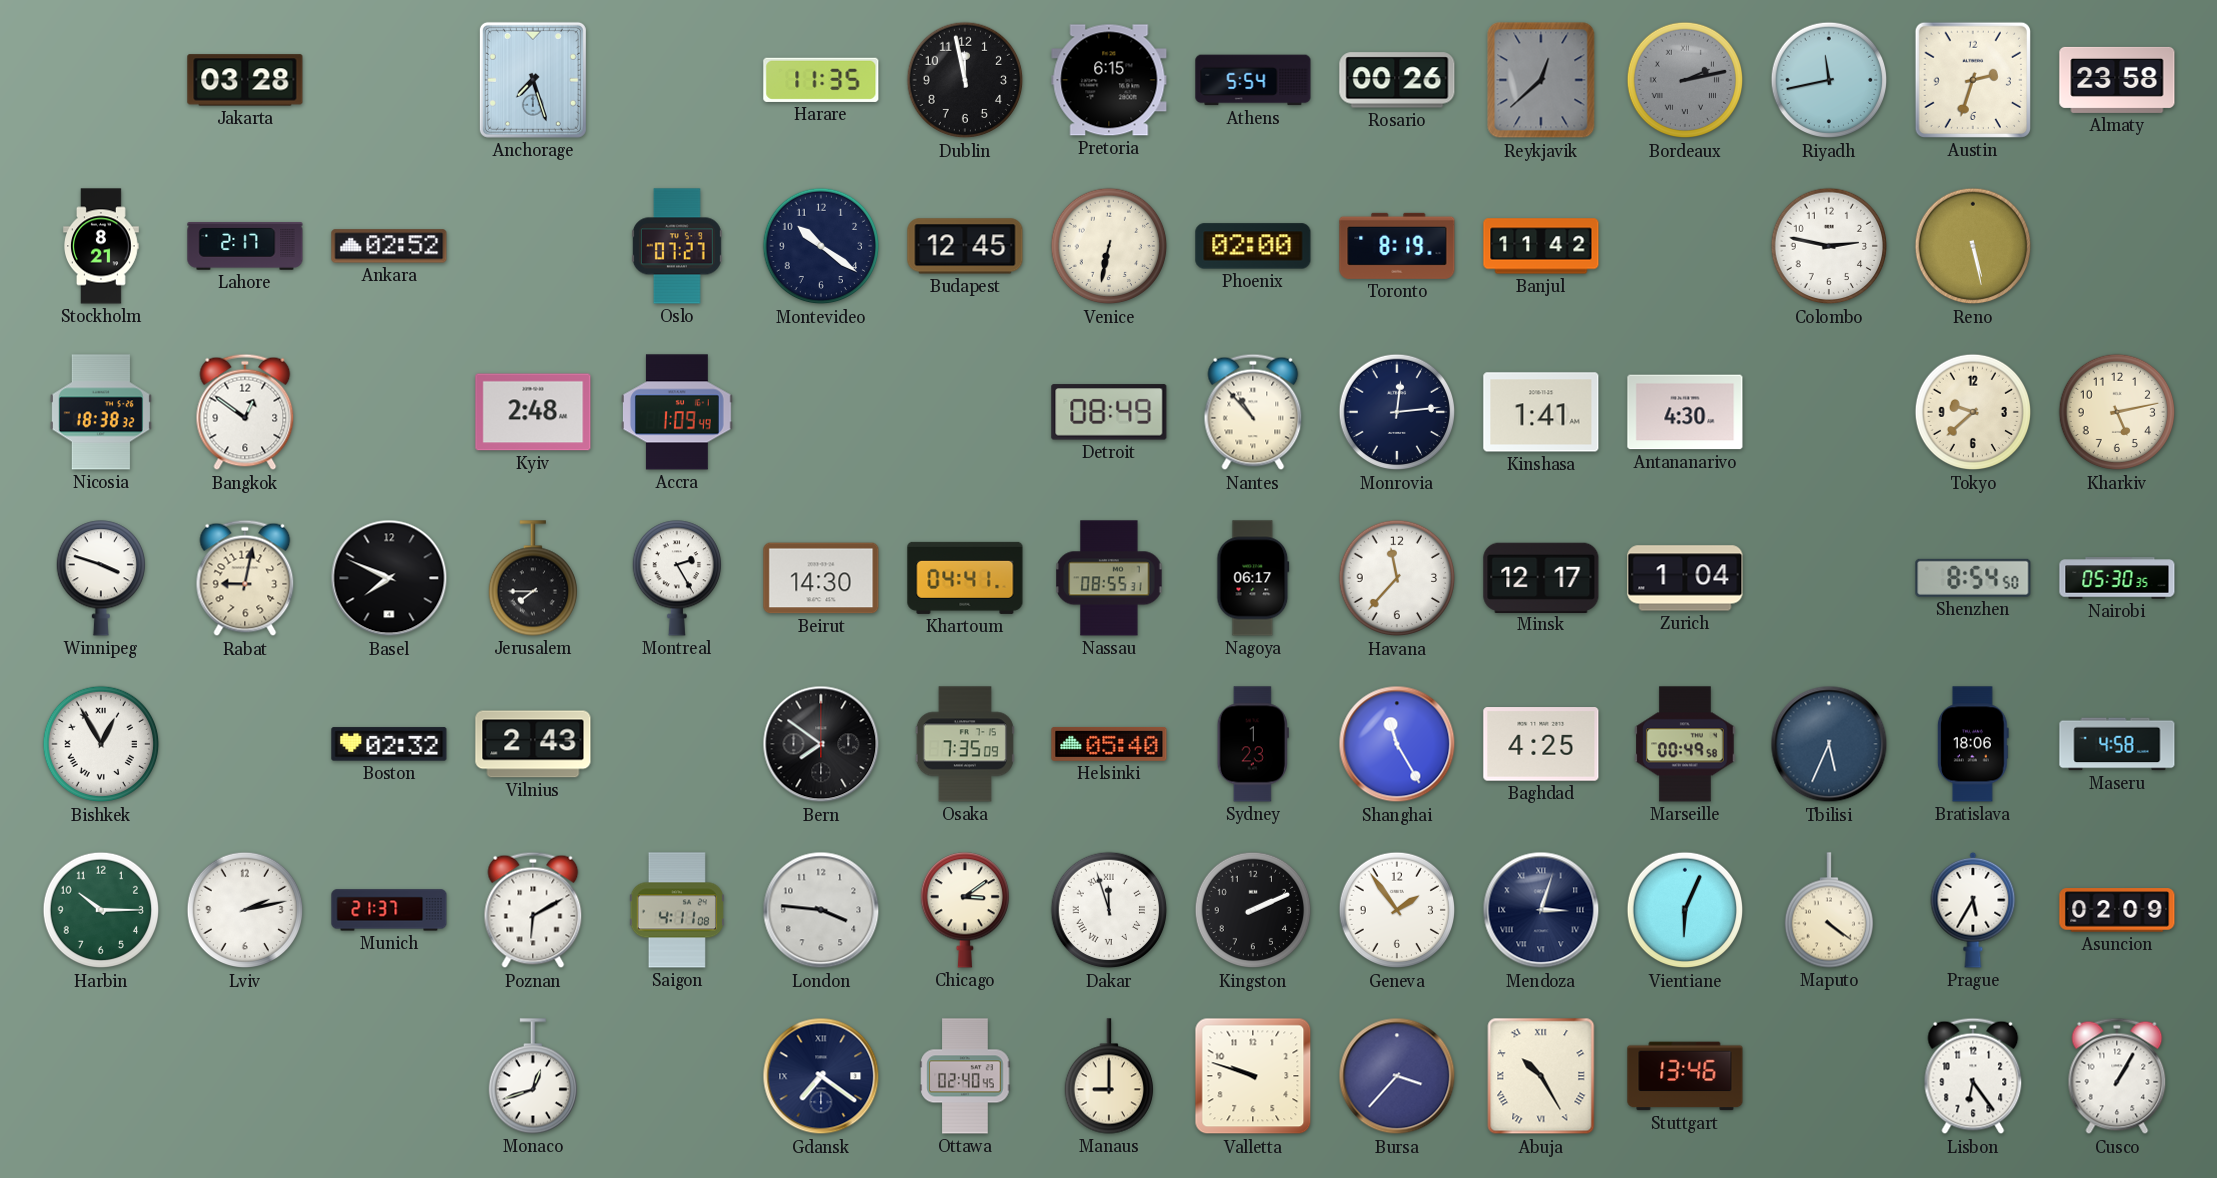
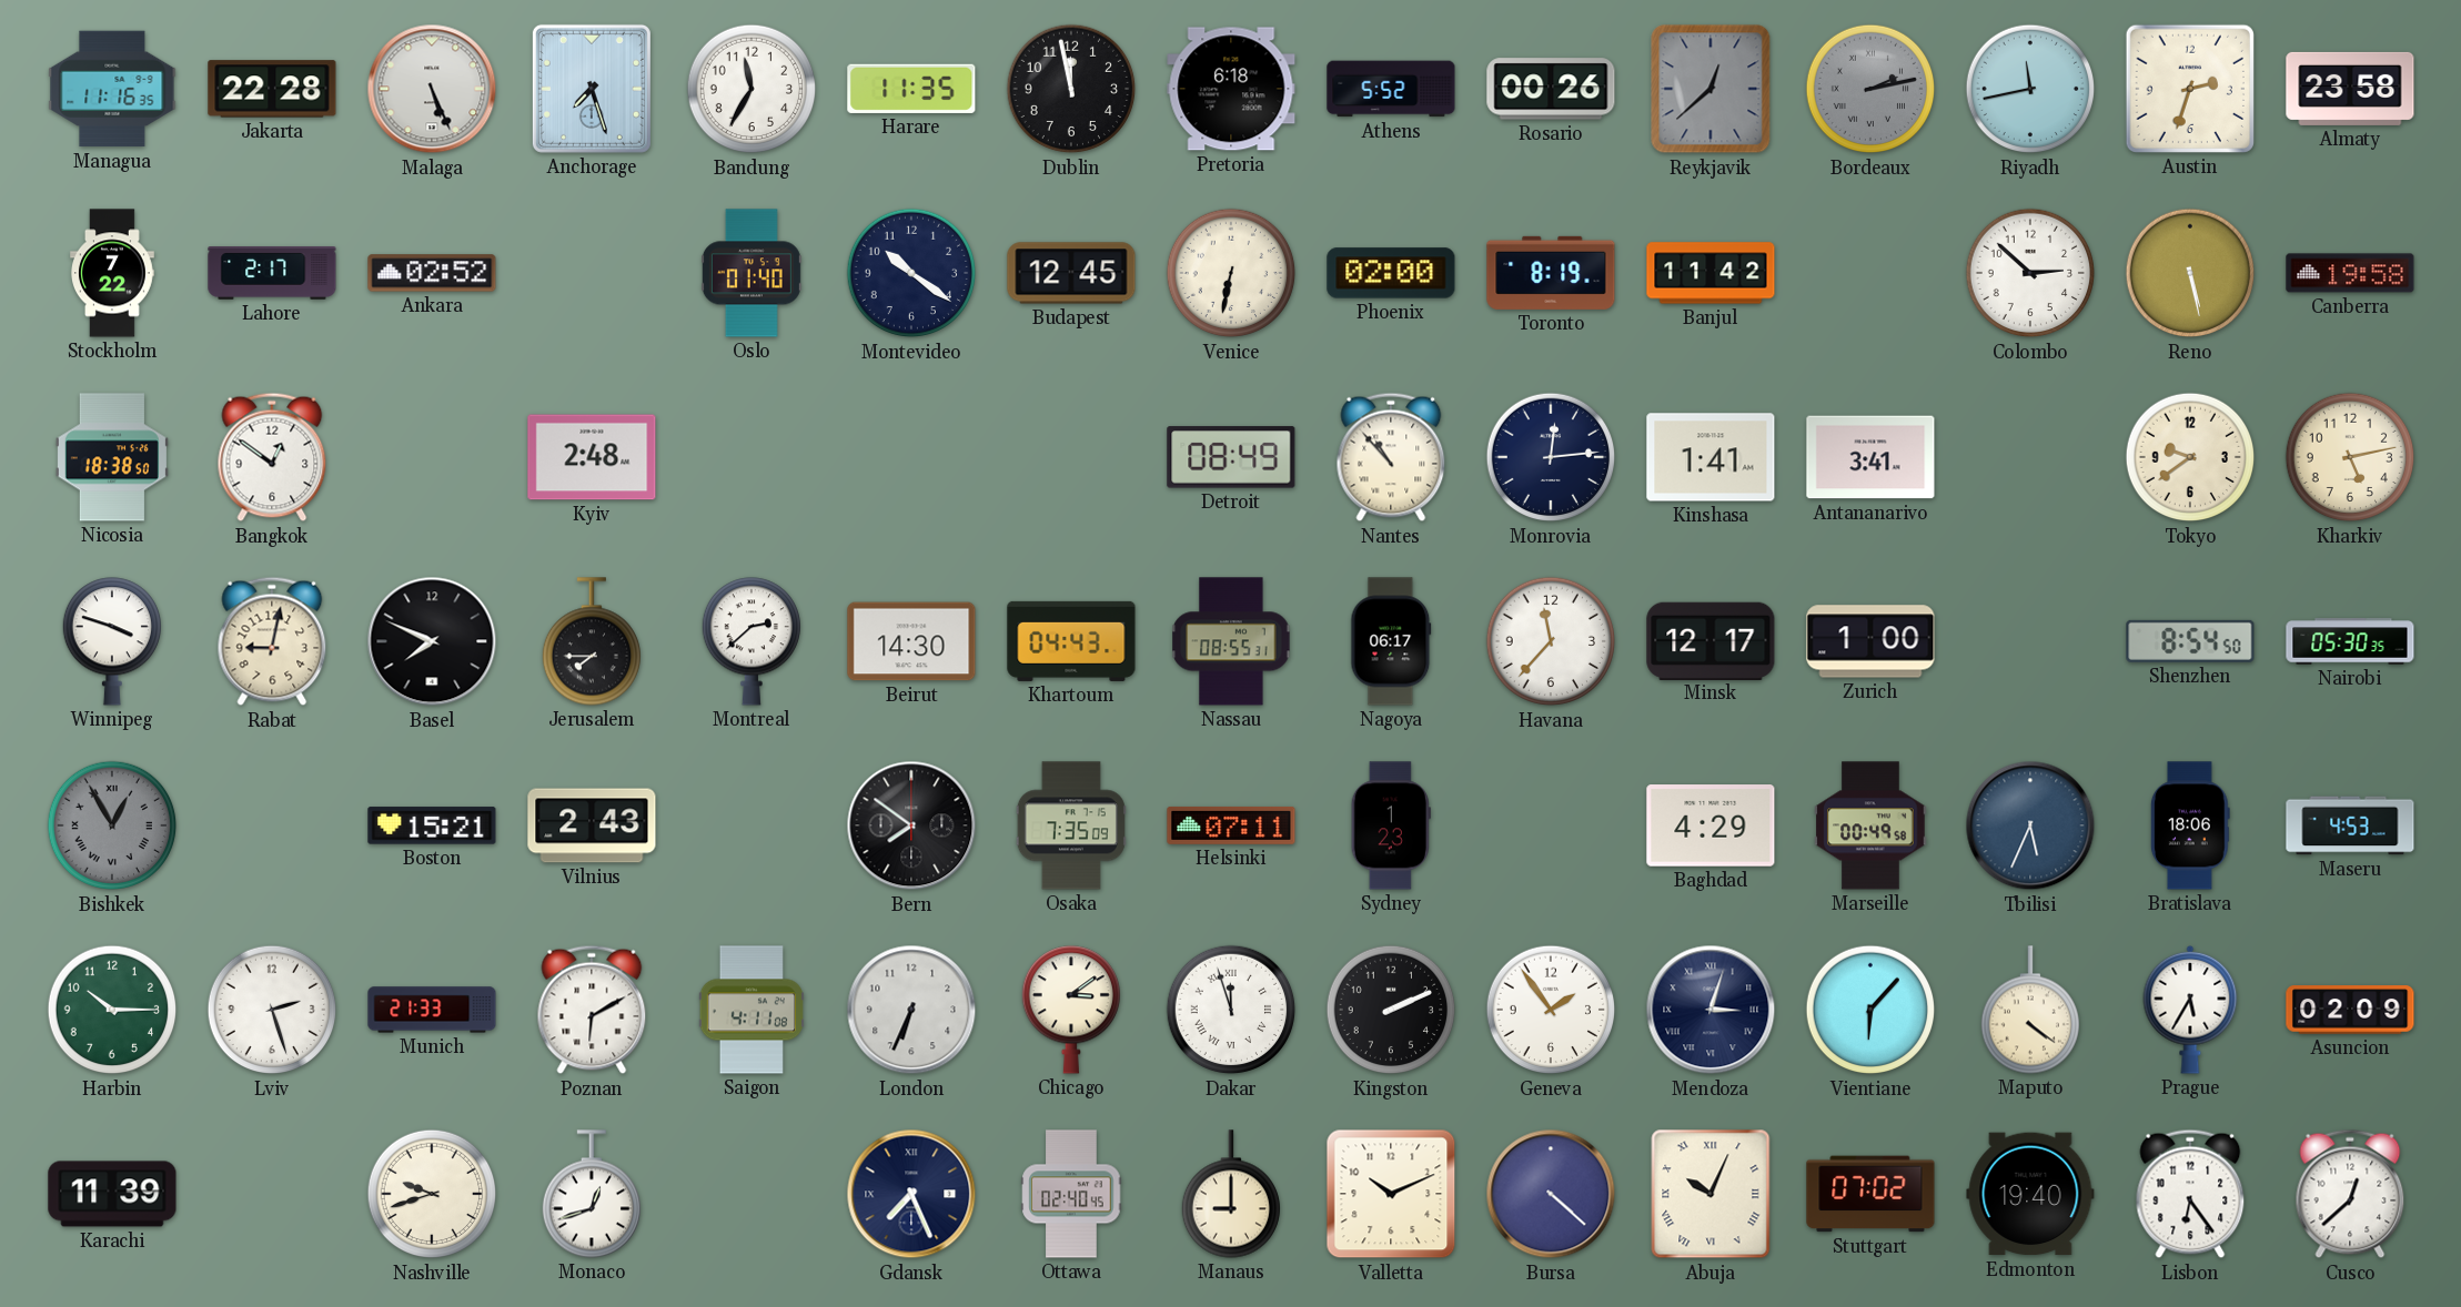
Managua: none -> 11:16 (112, 89)
Jakarta: 03:28 -> 22:28 (272, 89)
Malaga: none -> 5:26 (432, 89)
Bandung: none -> 11:35 (752, 89)
Pretoria: 6:15 -> 6:18 (1231, 89)
Athens: 5:54 -> 5:52 (1391, 89)
Stockholm: 8:21 -> 7:22 (113, 273)
Oslo: 07:27 -> 01:40 (752, 273)
Colombo: 2:47 -> 2:52 (2030, 273)
Canberra: none -> 19:58 (2350, 273)
Nicosia: 18:38:32 -> 18:38:50 (112, 457)
Accra: 1:09 -> none (678, 412)
Antananarivo: 4:30 -> 3:41 (1870, 457)
Tokyo: 9:38 -> 9:39 (2190, 457)
Montreal: 2:25 -> 2:38 (750, 641)
Khartoum: 04:41 -> 04:43 (1071, 641)
Zurich: 1:04 -> 1:00 (1870, 641)
Bishkek dial: white -> grey (112, 825)
Boston: 02:32 -> 15:21 (432, 825)
Helsinki: 05:40 -> 07:11 (1231, 825)
Shanghai: 11:25 -> none (1397, 744)
Baghdad: 4:25 -> 4:29 (1711, 825)
Maseru: 4:58 -> 4:53 (2350, 825)
Lviv: 2:13 -> 2:27 (272, 1010)
Munich: 21:37 -> 21:33 (432, 1010)
London: 3:46 -> 6:34 (911, 1010)
Vientiane: 6:04 -> 6:07 (1870, 1010)
Karachi: none -> 11:39 (112, 1194)
Nashville: none -> 9:42 (432, 1194)
Gdansk: 7:21 -> 7:26 (911, 1194)
Valletta: 9:48 -> 10:11 (1391, 1194)
Bursa: 3:37 -> 4:22 (1551, 1194)
Abuja: 10:25 -> 10:04 (1711, 1194)
Stuttgart: 13:46 -> 07:02 (1870, 1194)
Edmonton: none -> 19:40 (2030, 1194)
Cusco: 1:05 -> 12:38 (2350, 1194)
